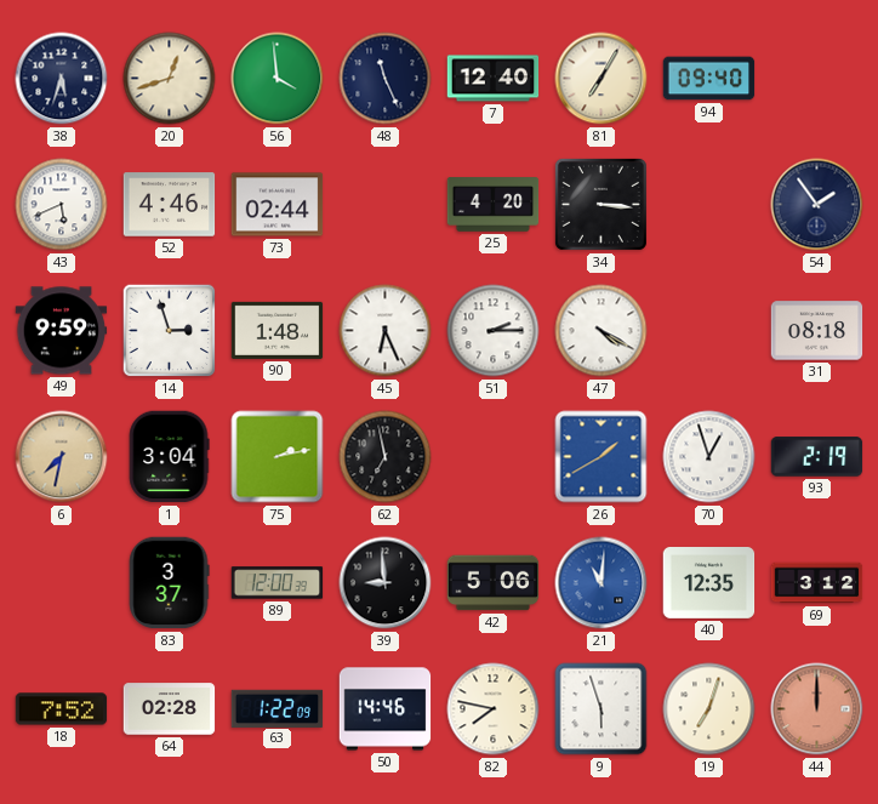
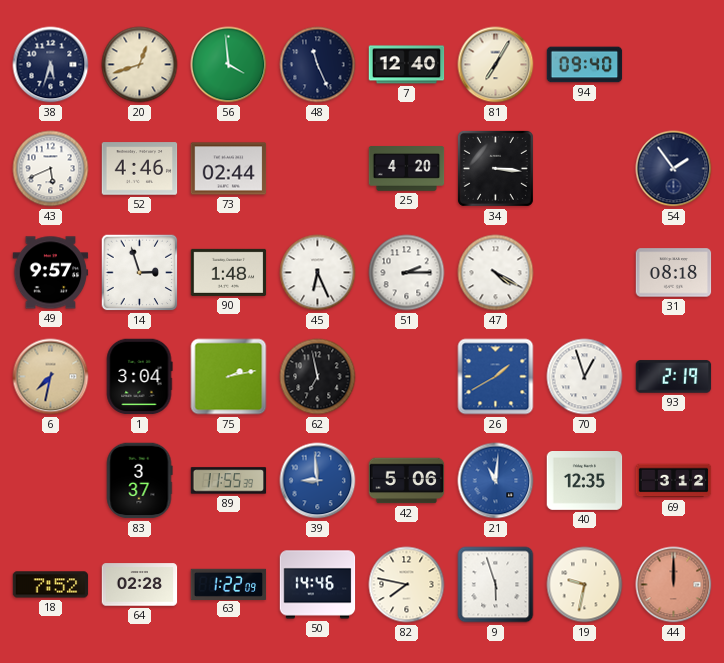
49: 9:59 -> 9:57 (51, 273)
89: 12:00 -> 11:55 (229, 481)
39 dial: black -> blue (318, 481)
19: 7:03 -> 9:32 (585, 585)
